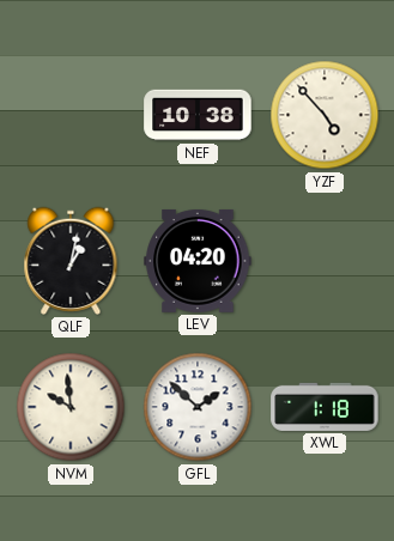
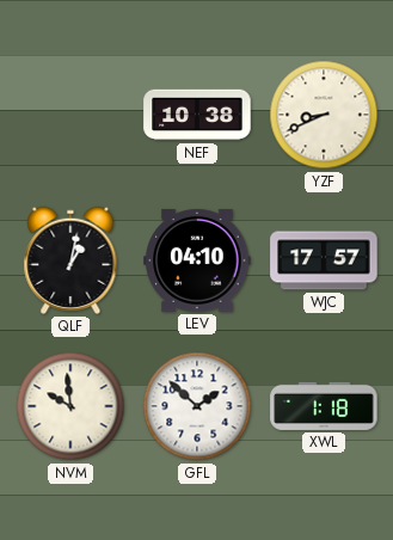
YZF: 4:53 -> 8:41 (324, 115)
LEV: 04:20 -> 04:10 (197, 260)
WJC: none -> 17:57 (324, 260)
